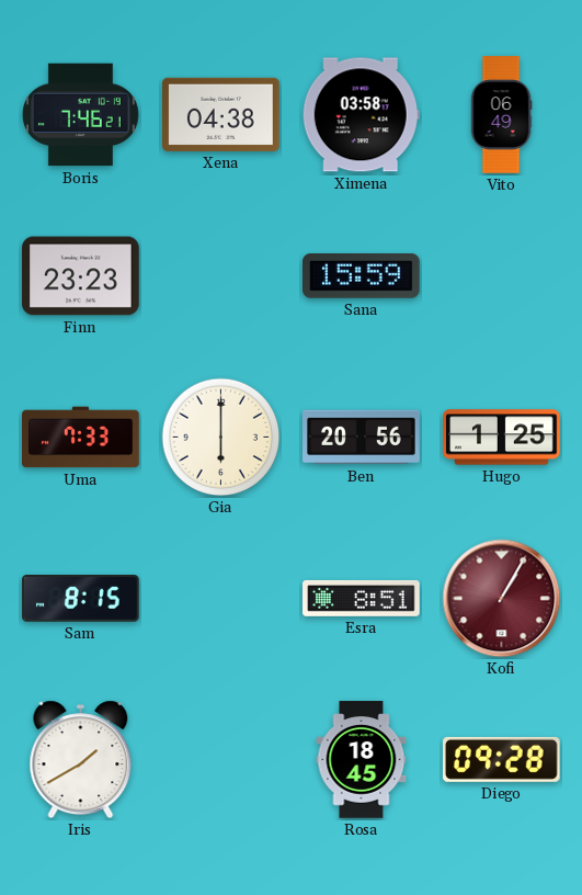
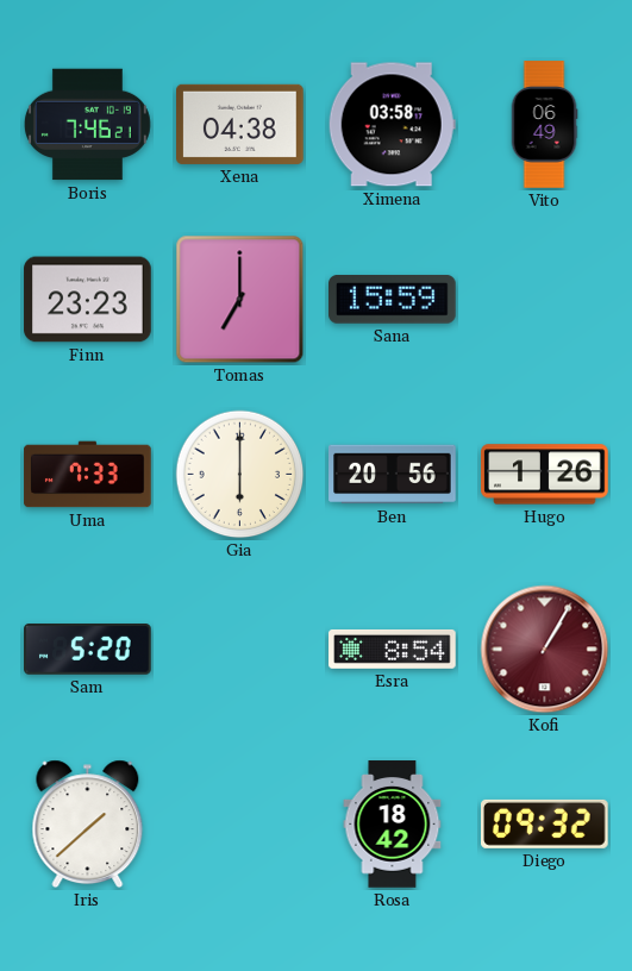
Tomas: none -> 7:00 (240, 300)
Hugo: 1:25 -> 1:26 (545, 475)
Sam: 8:15 -> 5:20 (88, 650)
Esra: 8:51 -> 8:54 (393, 650)
Iris: 1:40 -> 1:38 (88, 825)
Rosa: 18:45 -> 18:42 (393, 825)
Diego: 09:28 -> 09:32 (545, 823)
